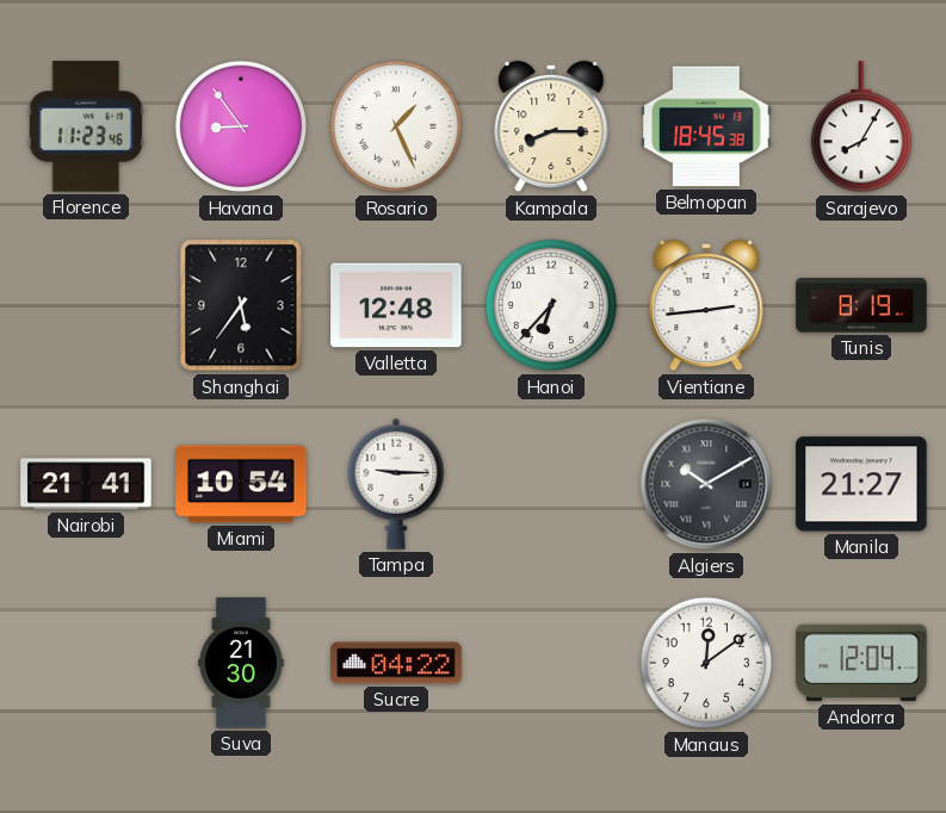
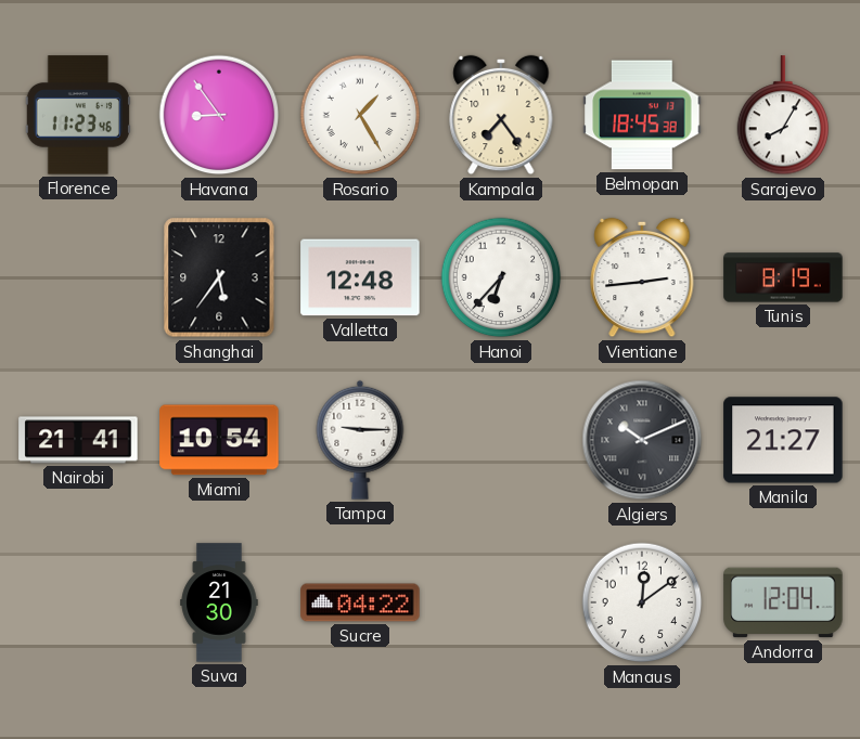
Rosario: 1:26 -> 1:25 (360, 115)
Kampala: 8:15 -> 7:24 (501, 115)
Algiers: 10:10 -> 10:11 (642, 440)
